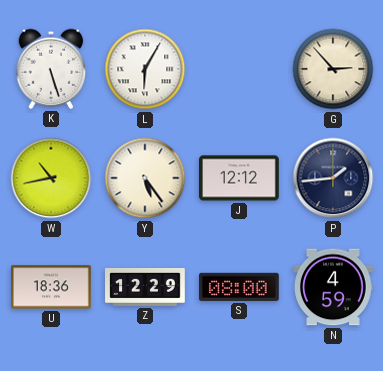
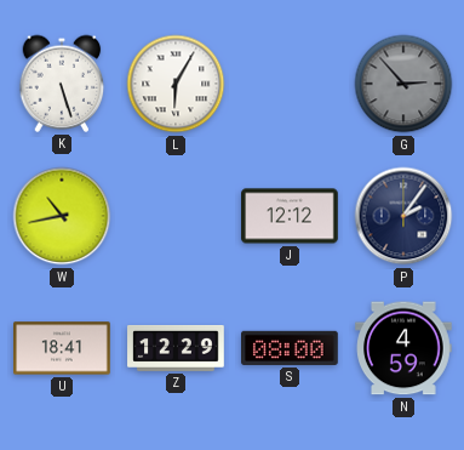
G dial: cream -> grey (403, 84)
Y: 5:24 -> none (145, 178)
P: 1:44 -> 2:06 (403, 216)
U: 18:36 -> 18:41 (63, 348)
